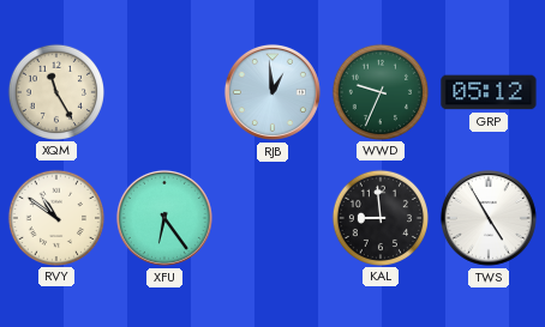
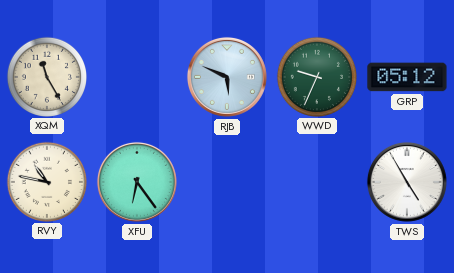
RJB: 12:59 -> 5:49 (227, 77)
RVY: 10:51 -> 10:47 (46, 181)
KAL: 8:59 -> none (379, 217)
